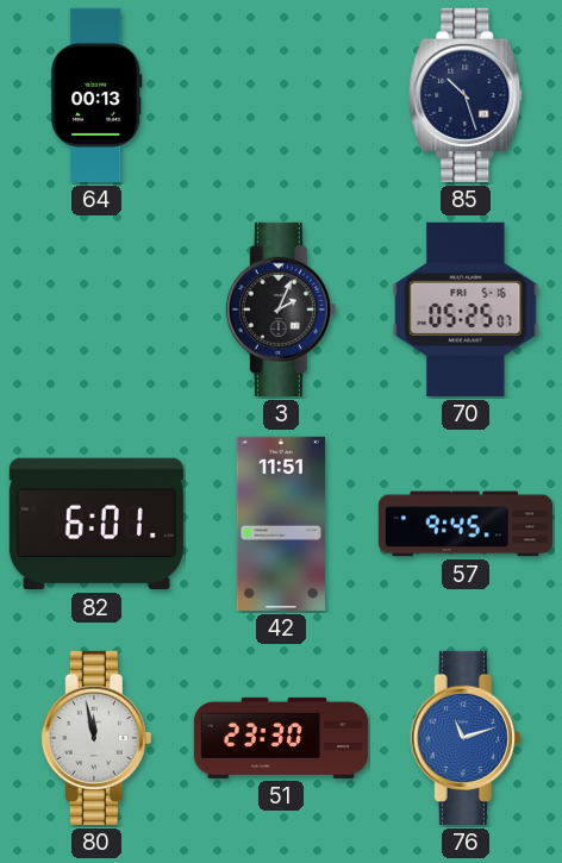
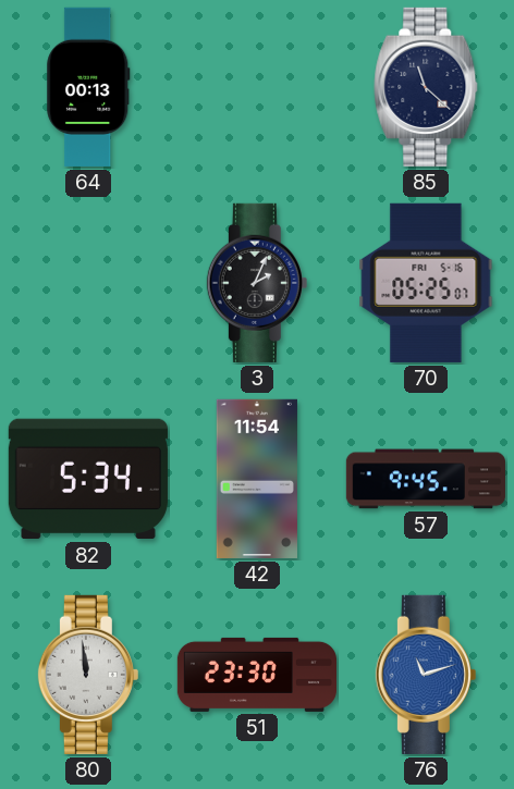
85: 10:27 -> 11:22 (426, 87)
82: 6:01 -> 5:34 (88, 479)
42: 11:51 -> 11:54 (257, 479)
80: 11:58 -> 11:59 (88, 675)
